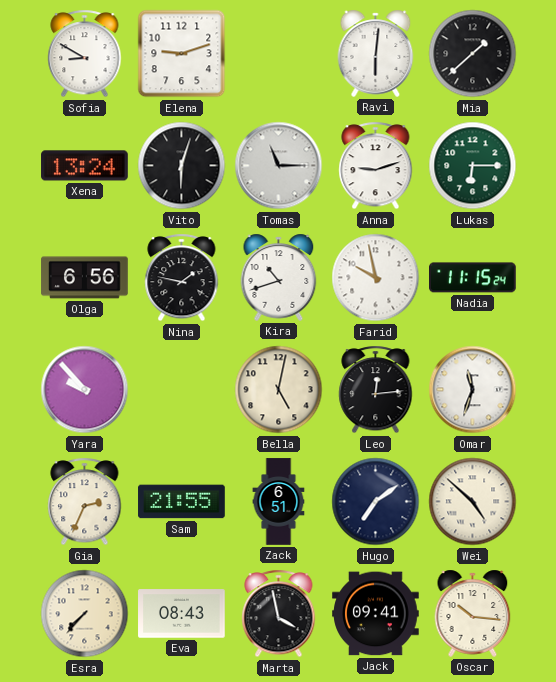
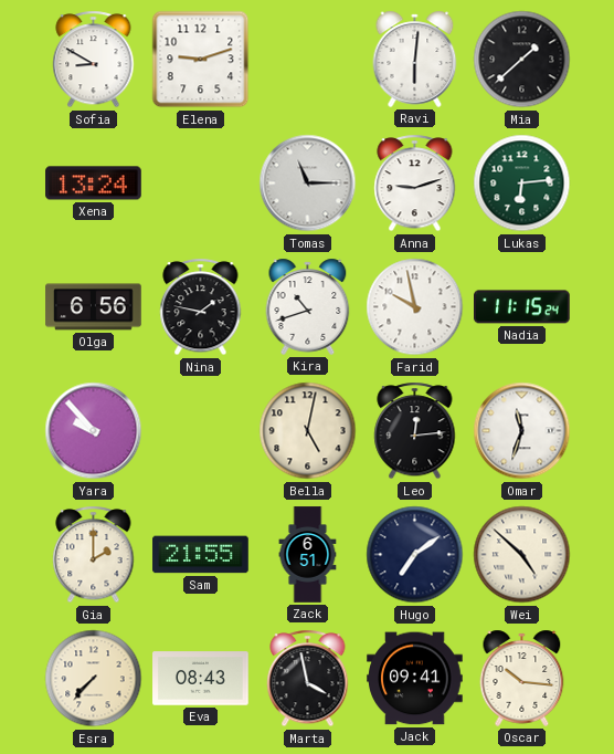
Vito: 6:03 -> none (182, 166)
Lukas: 6:15 -> 6:14 (522, 184)
Gia: 2:34 -> 2:00 (94, 555)
